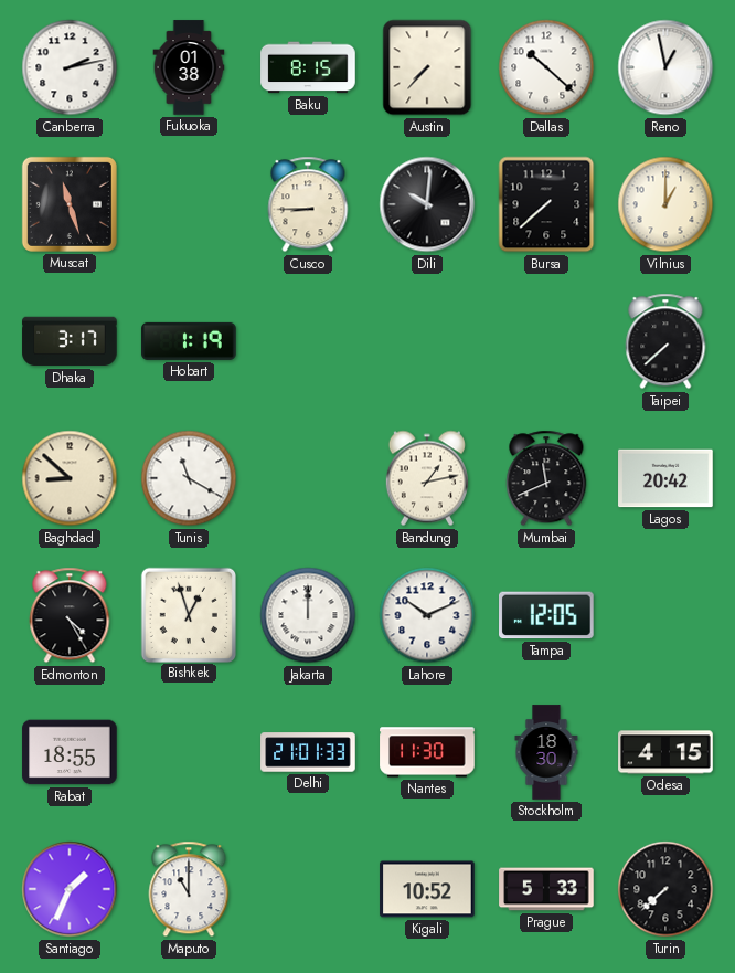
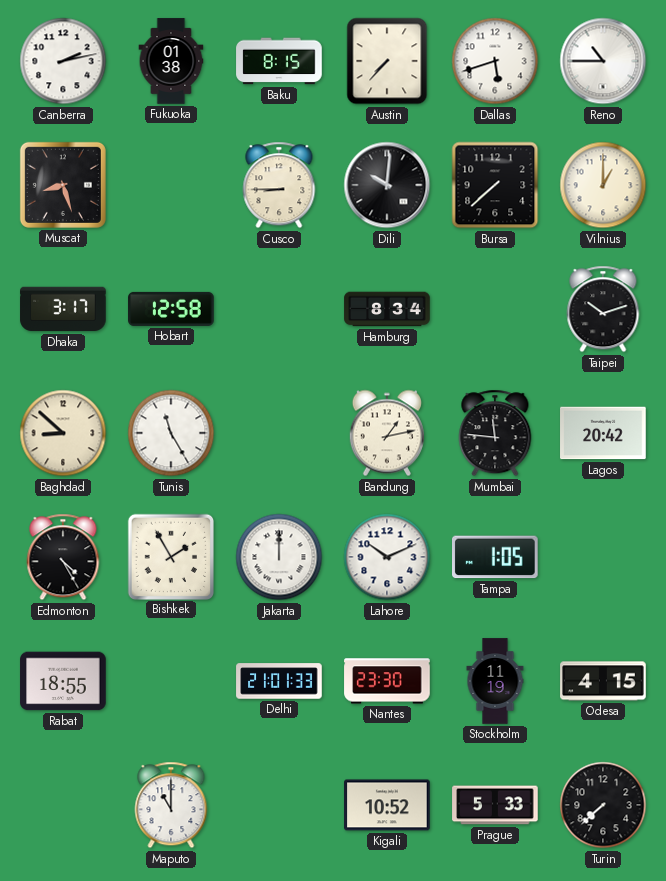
Dallas: 10:22 -> 5:42 (495, 61)
Reno: 12:58 -> 10:45 (603, 61)
Muscat: 11:27 -> 8:27 (63, 185)
Hobart: 1:19 -> 12:58 (171, 309)
Hamburg: none -> 8:34 (387, 309)
Taipei: 7:38 -> 10:12 (603, 309)
Tunis: 11:20 -> 11:25 (171, 433)
Mumbai: 11:41 -> 11:46 (495, 433)
Bishkek: 12:57 -> 1:55 (170, 556)
Tampa: 12:05 -> 1:05 (496, 557)
Nantes: 11:30 -> 23:30 (387, 681)
Stockholm: 18:30 -> 11:19 (495, 681)
Santiago: 1:34 -> none (70, 889)
